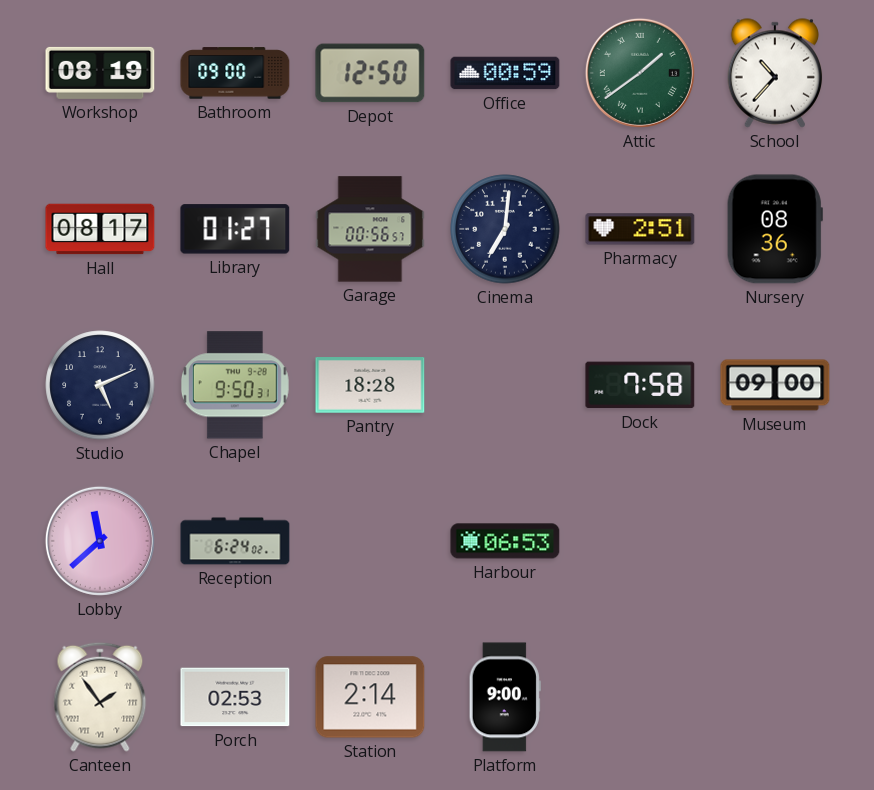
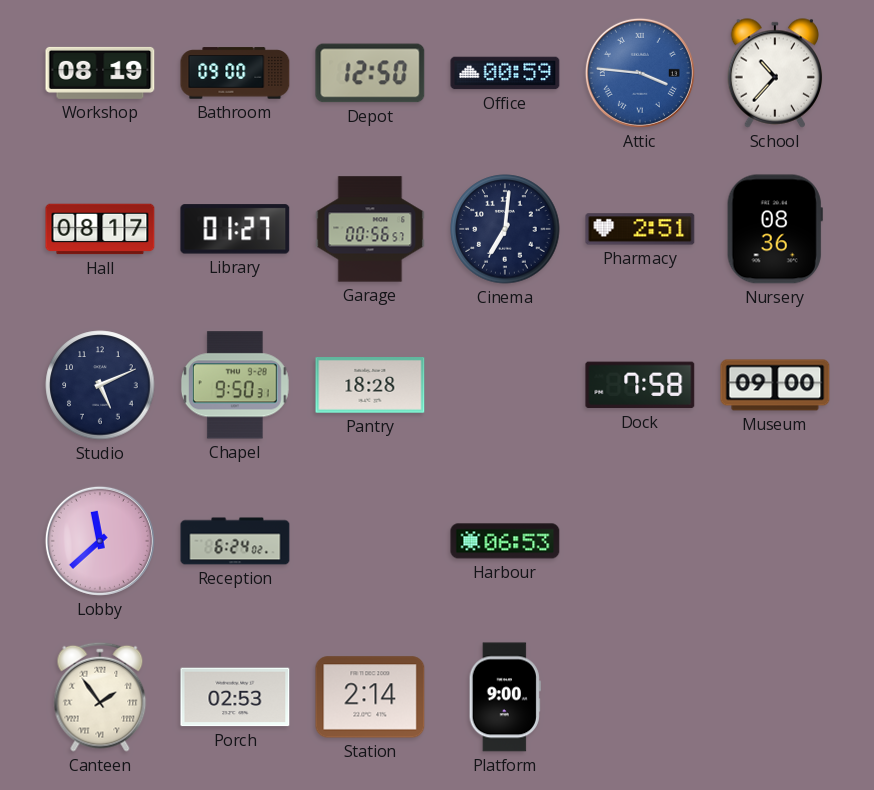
Attic: 1:39 -> 3:46 (640, 73)
Attic dial: green -> blue (640, 73)
